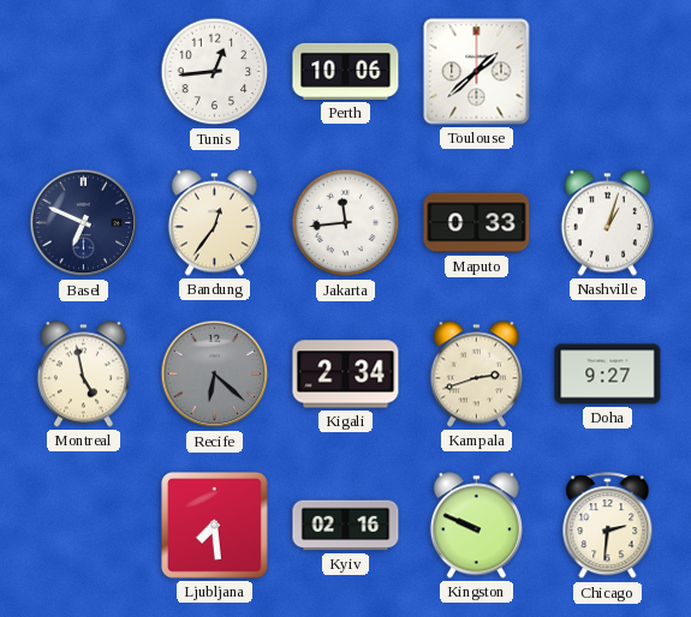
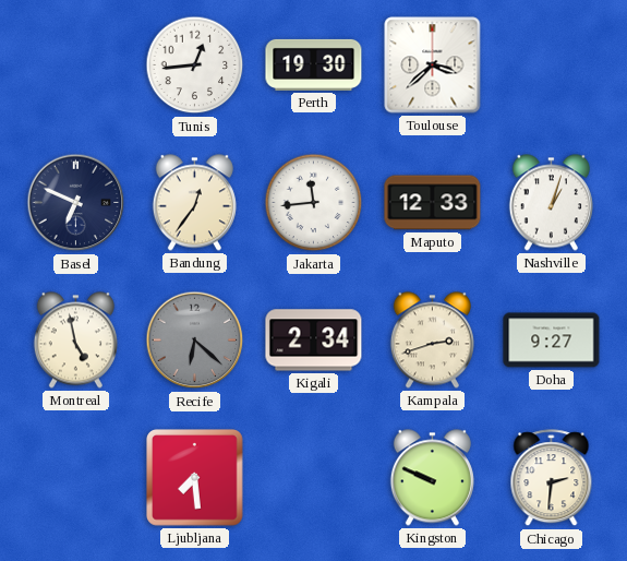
Perth: 10:06 -> 19:30 (314, 64)
Toulouse: 1:38 -> 3:38 (433, 65)
Maputo: 0:33 -> 12:33 (433, 203)
Kyiv: 02:16 -> none (346, 526)
